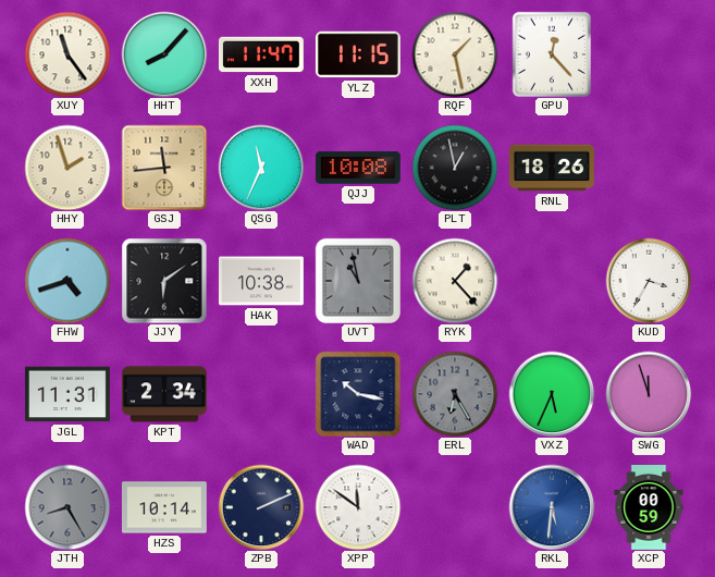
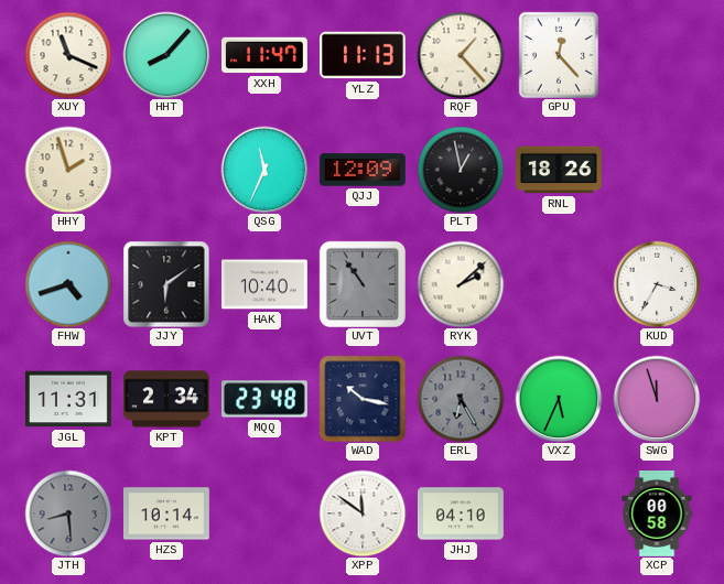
XUY: 11:24 -> 11:19 (68, 55)
YLZ: 11:15 -> 11:13 (363, 55)
RQF: 1:28 -> 1:23 (461, 55)
GSJ: 11:44 -> none (164, 168)
QJJ: 10:08 -> 12:09 (363, 170)
HAK: 10:38 -> 10:40 (264, 284)
UVT: 10:58 -> 10:54 (361, 283)
RYK: 1:23 -> 2:08 (461, 284)
MQQ: none -> 23:48 (264, 399)
JTH: 8:25 -> 8:29 (68, 513)
ZPB: 2:11 -> none (261, 507)
JHJ: none -> 04:10 (461, 513)
RKL: 5:31 -> none (552, 507)
XCP: 00:59 -> 00:58 (657, 515)
